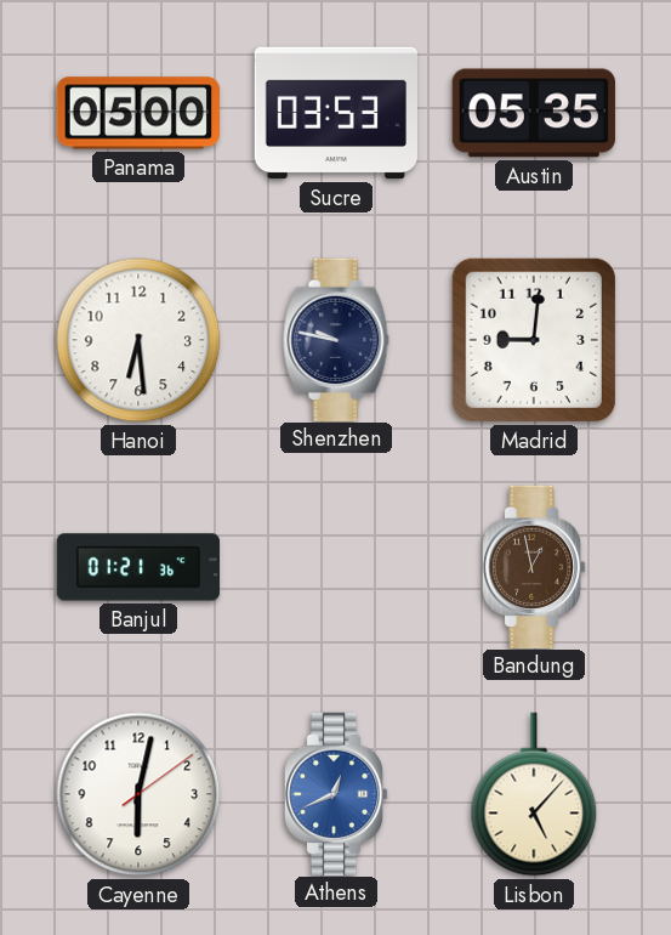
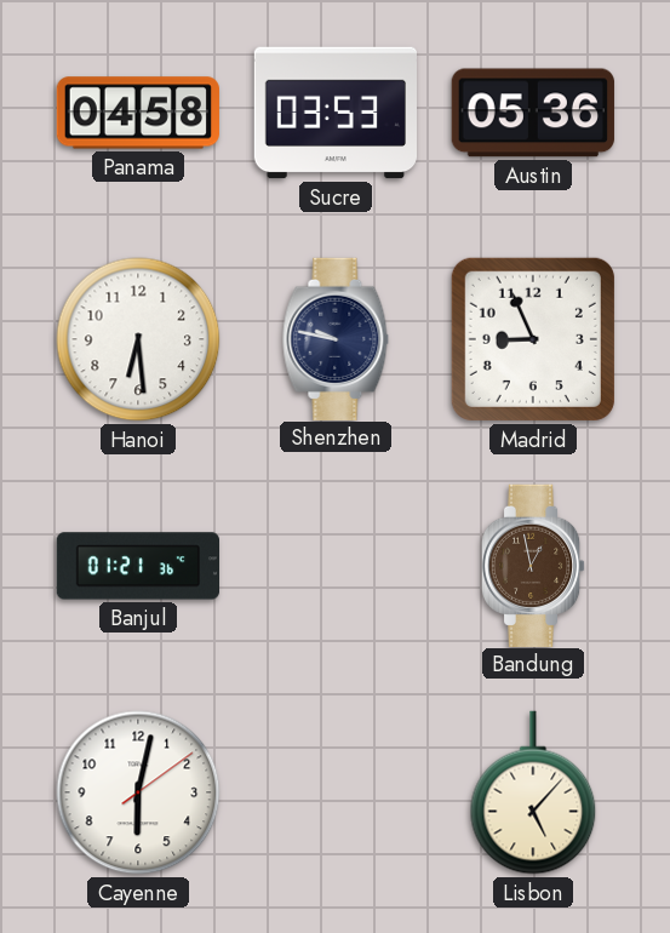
Panama: 05:00 -> 04:58 (137, 113)
Austin: 05:35 -> 05:36 (533, 113)
Madrid: 9:01 -> 8:56 (533, 339)
Athens: 12:41 -> none (336, 793)
